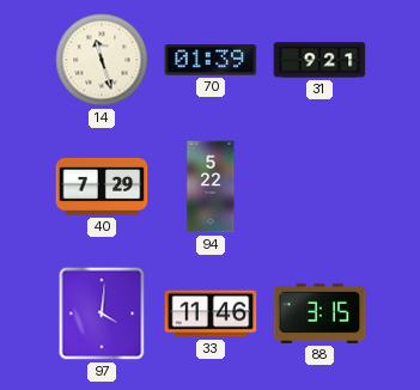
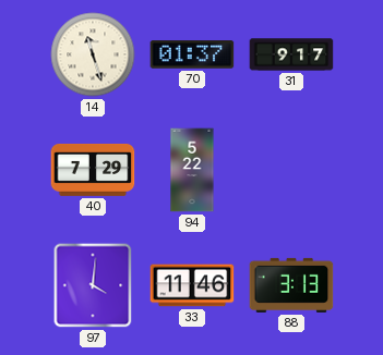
70: 01:39 -> 01:37 (192, 54)
31: 9:21 -> 9:17 (291, 54)
88: 3:15 -> 3:13 (291, 285)
